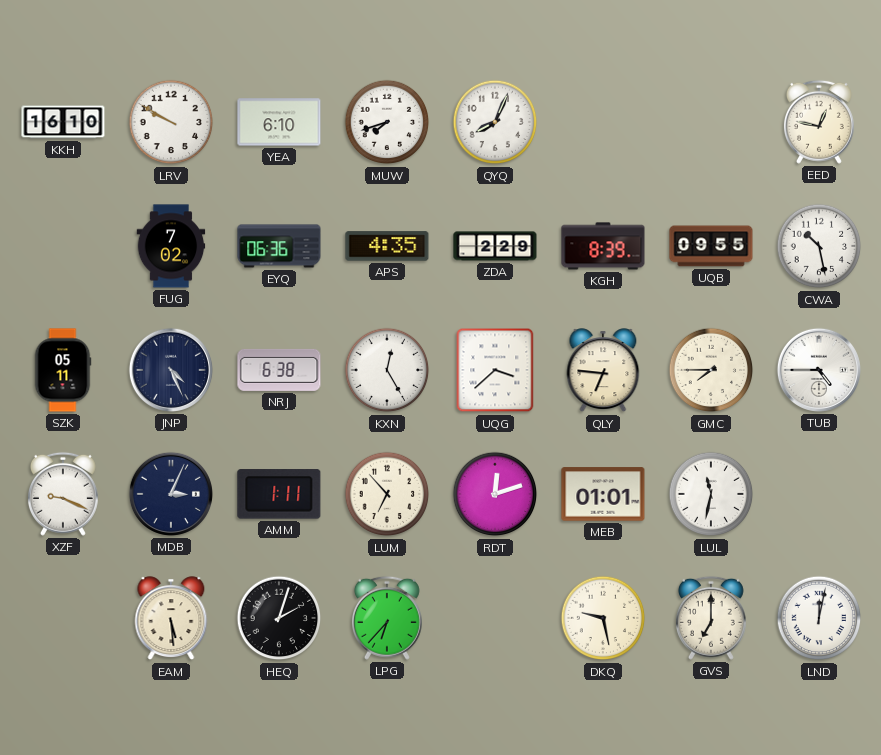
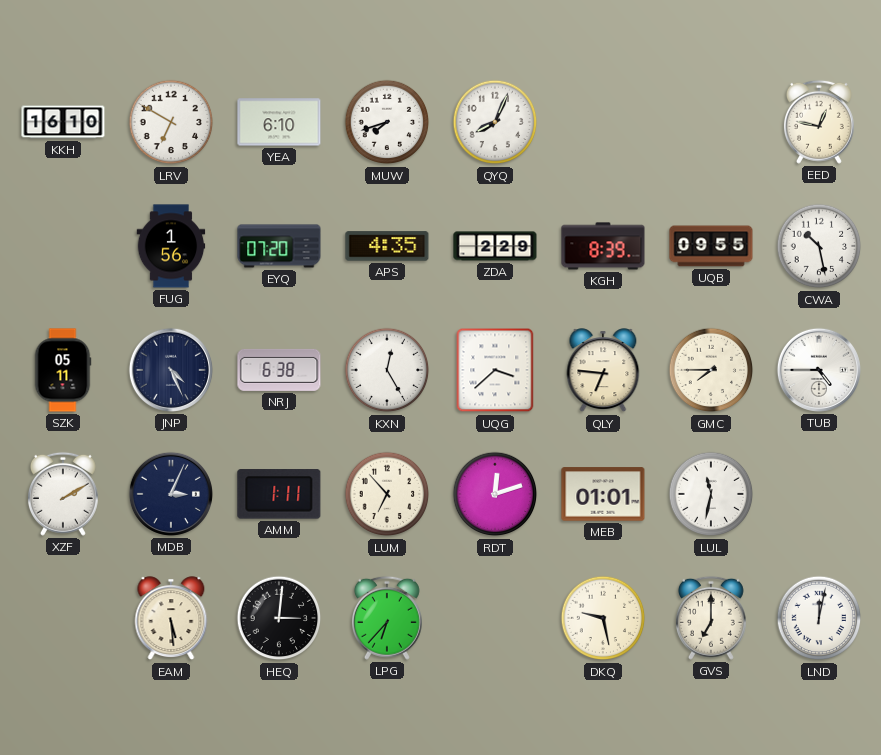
LRV: 9:50 -> 6:50 (171, 122)
FUG: 7:02 -> 1:56 (171, 246)
EYQ: 06:36 -> 07:20 (279, 246)
XZF: 9:19 -> 2:10 (63, 494)
HEQ: 2:03 -> 3:01 (279, 618)
